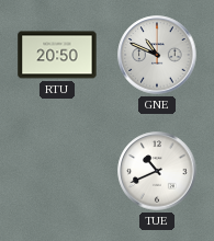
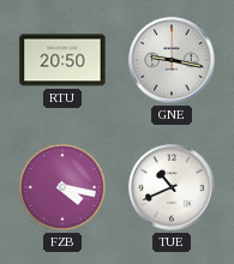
GNE: 10:49 -> 9:17 (172, 60)
FZB: none -> 4:17 (62, 187)
